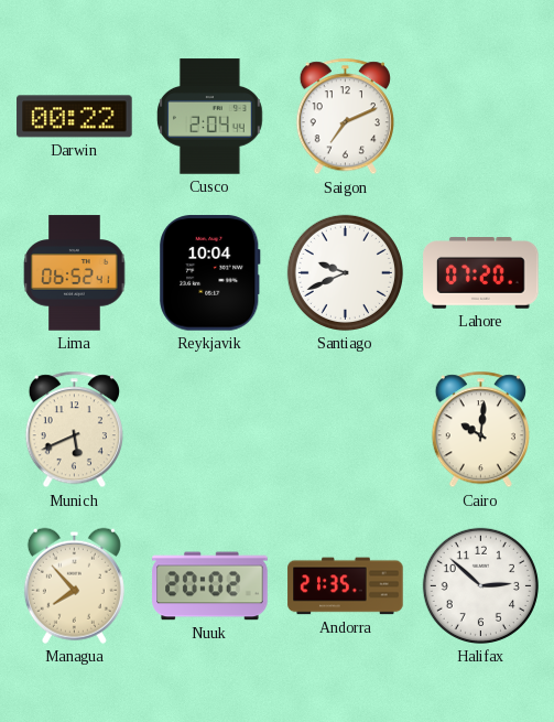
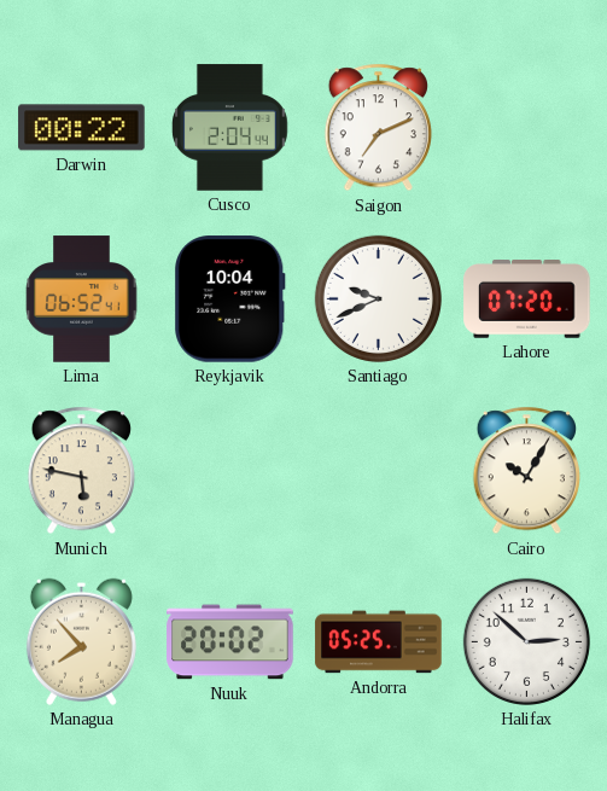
Munich: 5:41 -> 5:47 (81, 471)
Cairo: 10:01 -> 10:05 (526, 471)
Andorra: 21:35 -> 05:25 (379, 642)
